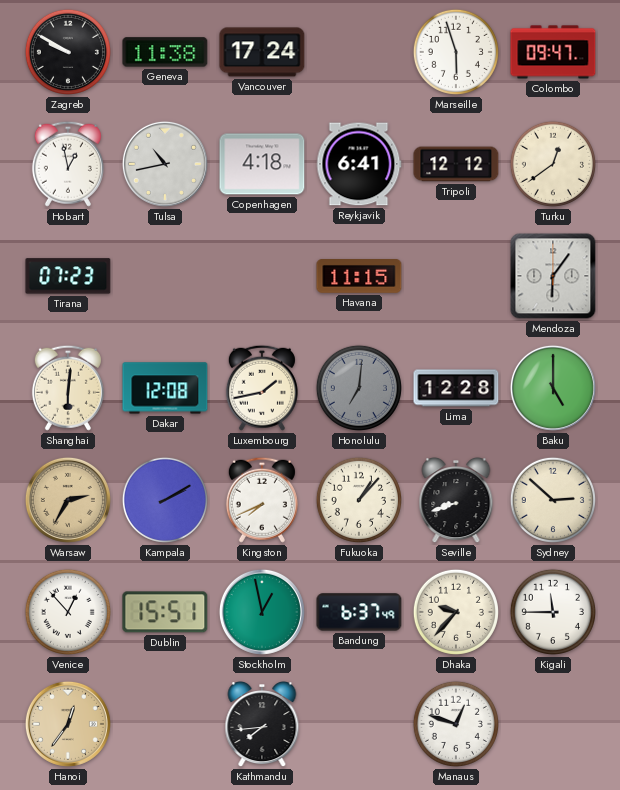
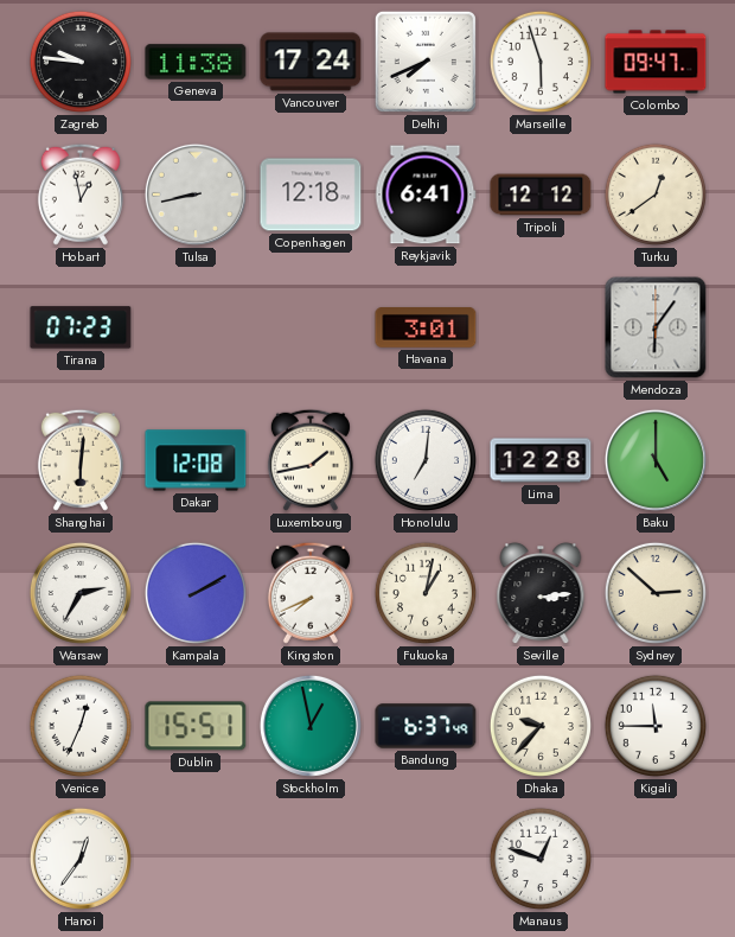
Zagreb: 9:50 -> 9:46 (81, 62)
Delhi: none -> 7:41 (426, 62)
Tulsa: 10:43 -> 8:43 (196, 195)
Copenhagen: 4:18 -> 12:18 (311, 195)
Havana: 11:15 -> 3:01 (426, 329)
Honolulu dial: grey -> white (426, 460)
Warsaw dial: champagne -> white (81, 593)
Fukuoka: 1:07 -> 1:02 (426, 593)
Seville: 8:42 -> 3:14 (541, 594)
Venice: 12:53 -> 12:34 (81, 726)
Hanoi dial: champagne -> white (81, 859)
Kathmandu: 7:44 -> none (262, 725)
